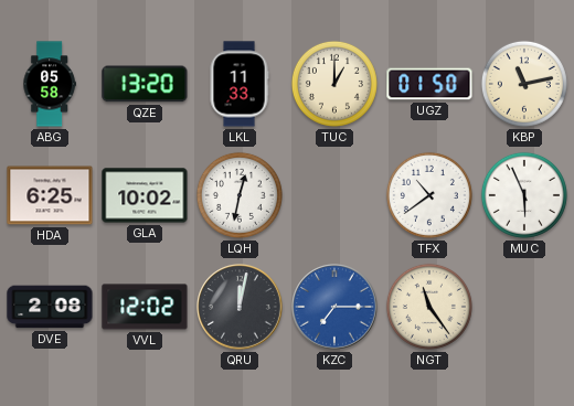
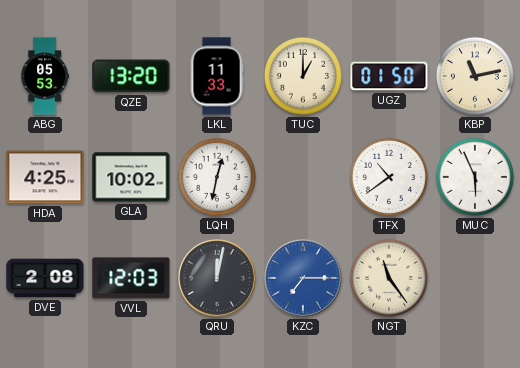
ABG: 05:58 -> 05:53 (45, 76)
HDA: 6:25 -> 4:25 (45, 177)
VVL: 12:02 -> 12:03 (131, 278)
